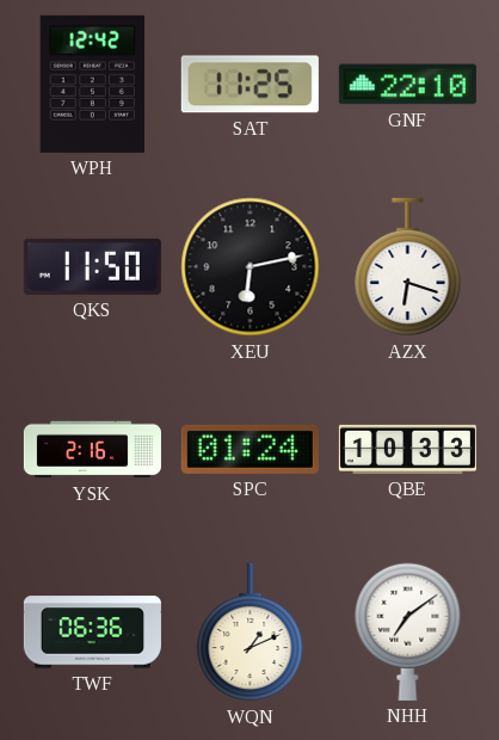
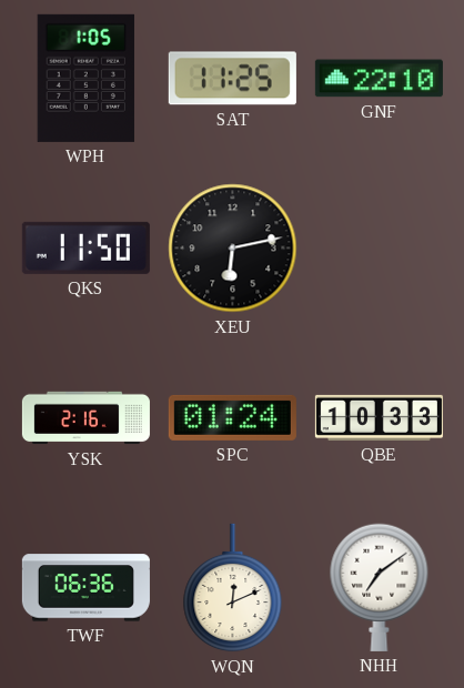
WPH: 12:42 -> 1:05 (85, 78)
AZX: 6:18 -> none (408, 267)
WQN: 1:11 -> 12:11 (233, 588)
